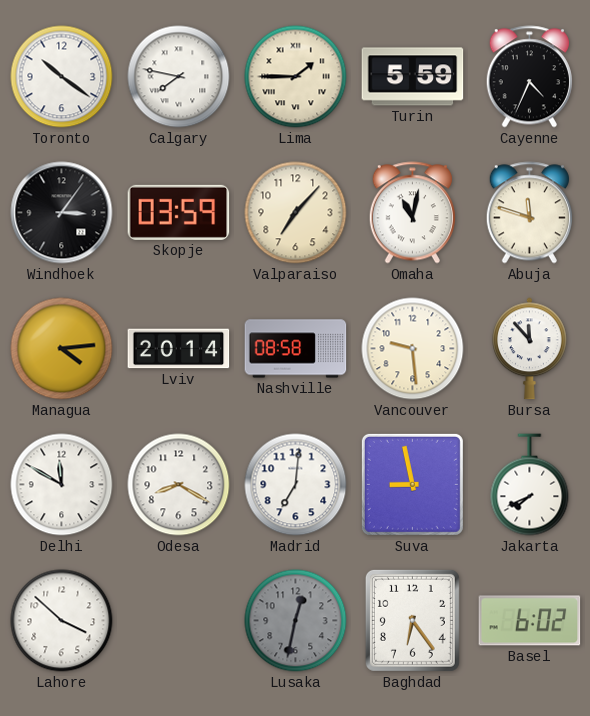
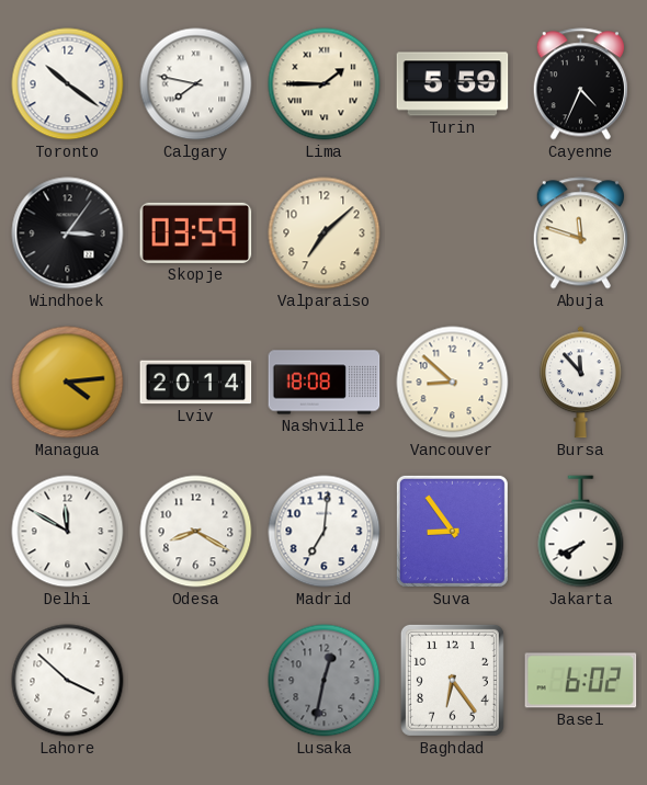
Valparaiso: 7:07 -> 7:08 (325, 234)
Omaha: 11:02 -> none (412, 213)
Nashville: 08:58 -> 18:08 (325, 383)
Vancouver: 9:29 -> 8:52 (453, 383)
Suva: 8:58 -> 8:54 (452, 531)
